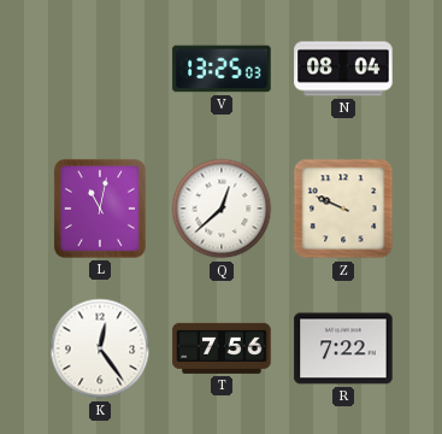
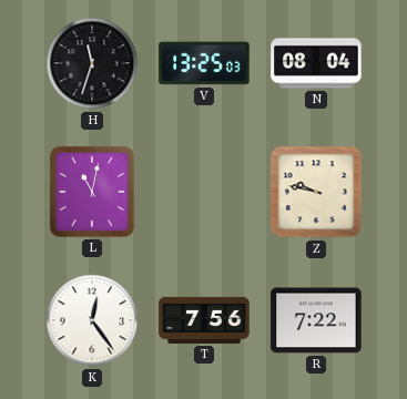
H: none -> 11:33 (92, 63)
Q: 12:38 -> none (222, 209)
Z: 9:49 -> 9:47 (316, 192)
